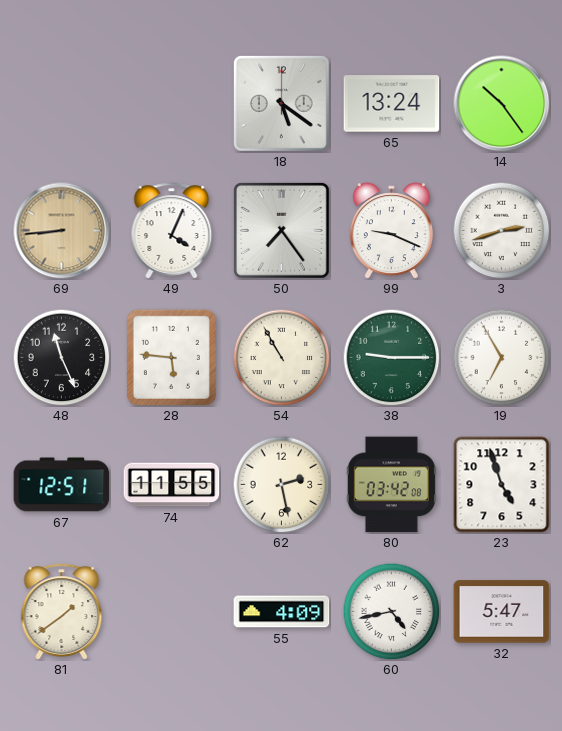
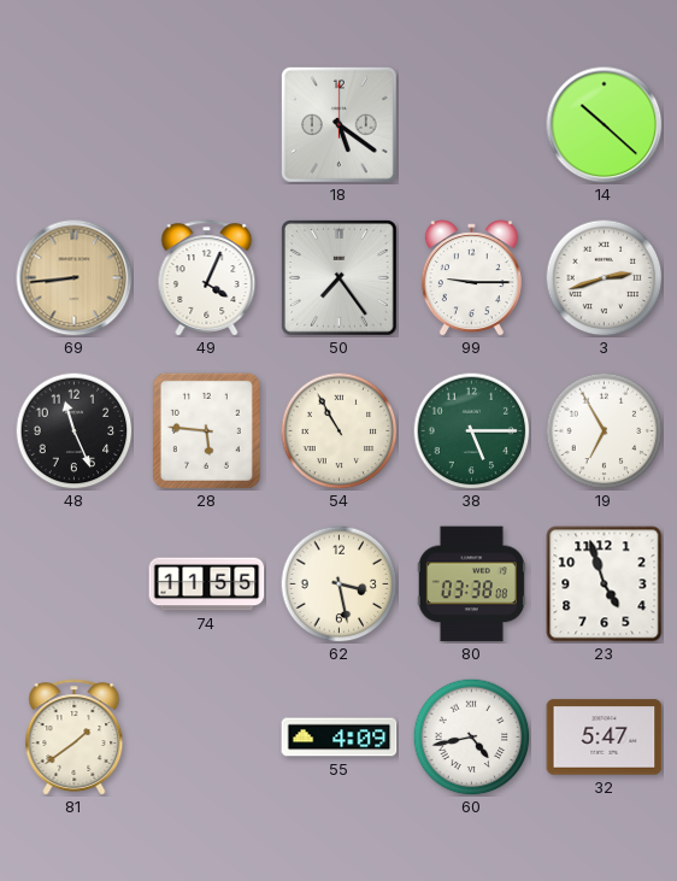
65: 13:24 -> none (392, 104)
14: 10:24 -> 10:22 (605, 125)
99: 9:19 -> 9:15 (471, 278)
38: 9:15 -> 5:15 (471, 430)
67: 12:51 -> none (62, 485)
62: 2:28 -> 3:28 (338, 583)
80: 03:42 -> 03:38 (471, 585)
